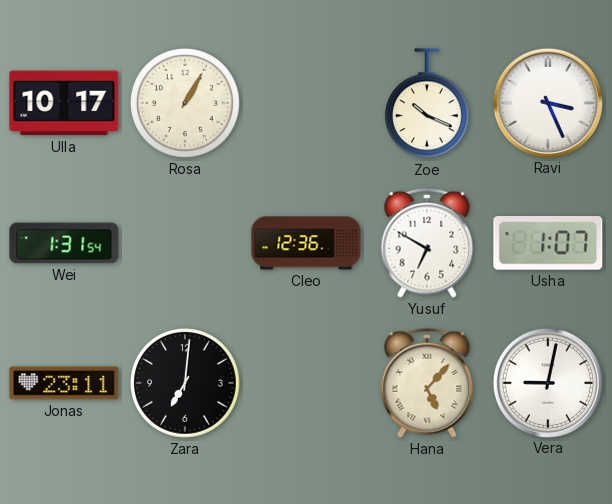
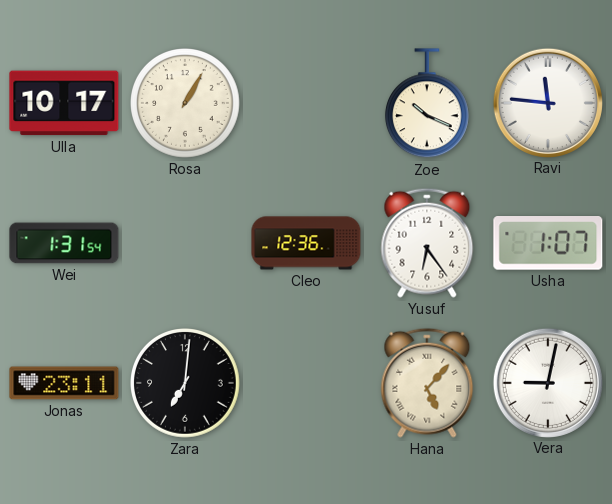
Ravi: 3:26 -> 11:46 (547, 102)
Yusuf: 6:50 -> 6:24 (427, 243)
